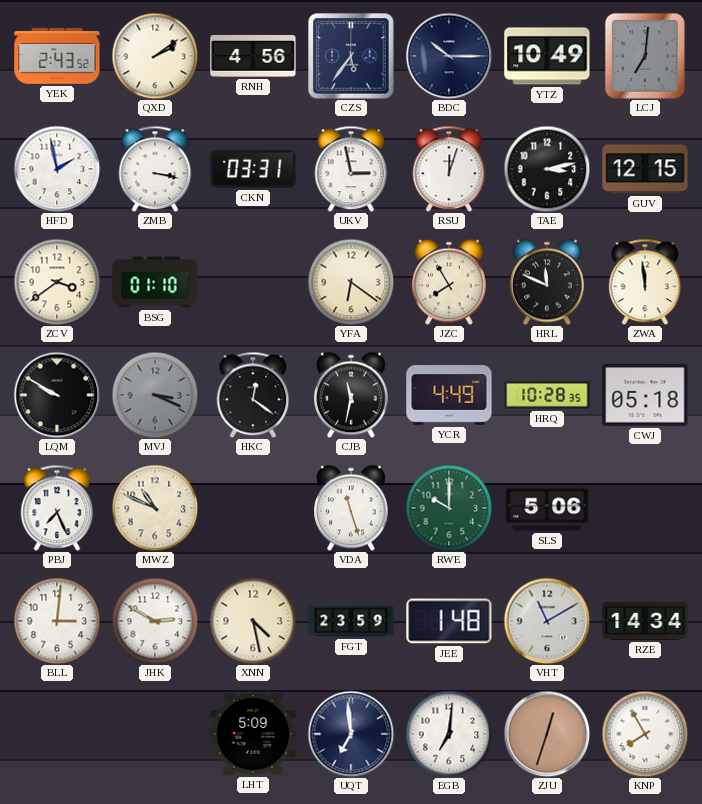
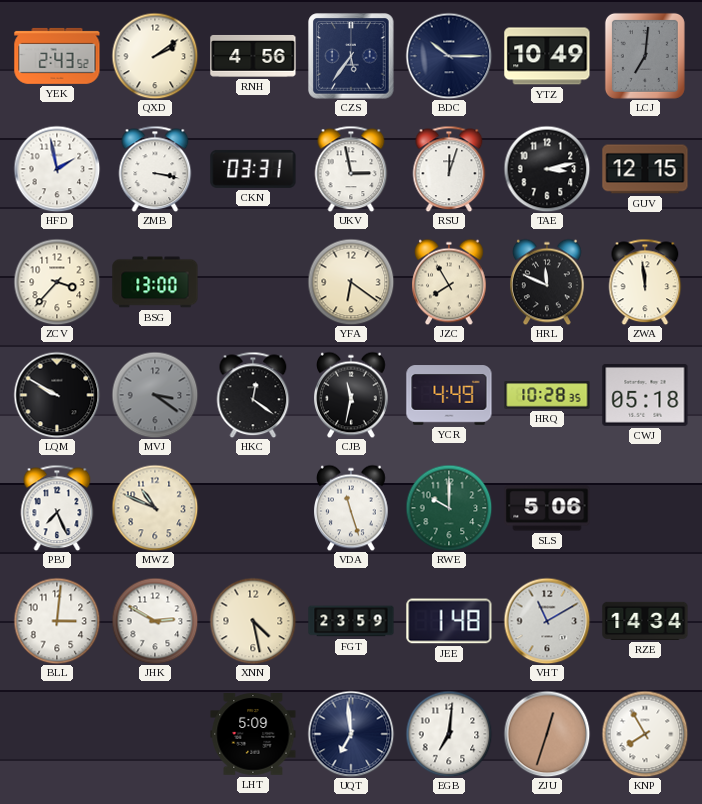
ZCV: 3:39 -> 3:37 (57, 282)
BSG: 01:10 -> 13:00 (155, 282)
MVJ: 3:19 -> 3:21 (155, 395)
